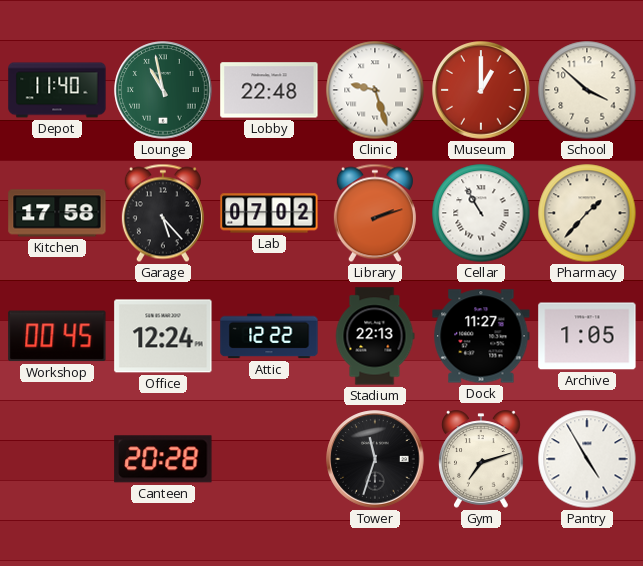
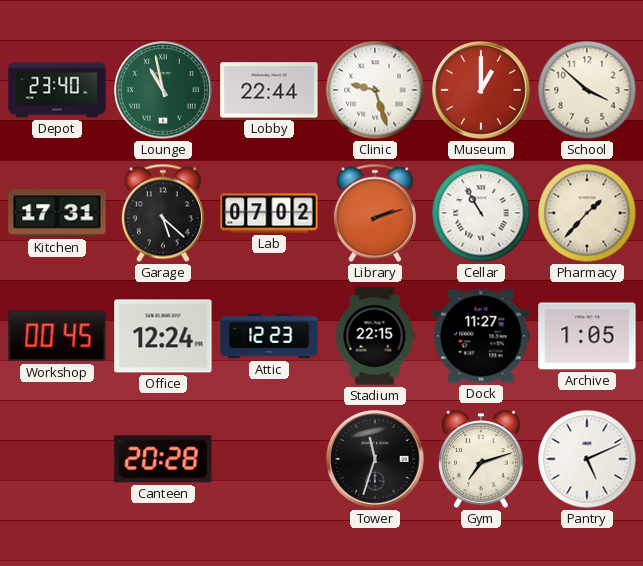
Depot: 11:40 -> 23:40 (57, 90)
Lobby: 22:48 -> 22:44 (269, 90)
Kitchen: 17:58 -> 17:31 (57, 213)
Garage: 5:23 -> 5:22 (163, 213)
Attic: 12:22 -> 12:23 (269, 336)
Stadium: 22:13 -> 22:15 (375, 336)
Pantry: 4:55 -> 5:11 (587, 459)
